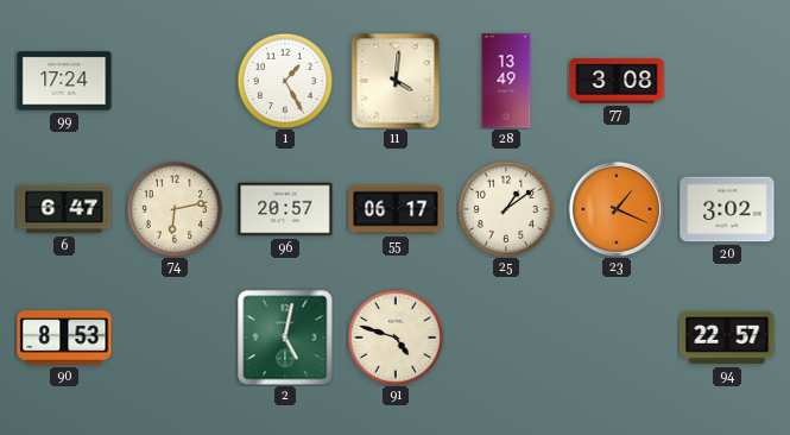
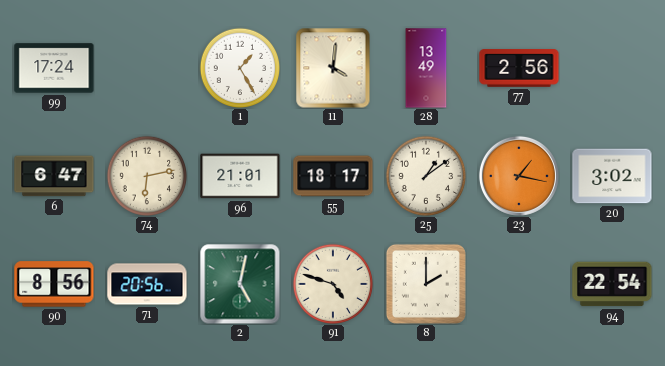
77: 3:08 -> 2:56 (519, 68)
96: 20:57 -> 21:01 (240, 176)
55: 06:17 -> 18:17 (333, 176)
23: 1:19 -> 1:17 (519, 176)
90: 8:53 -> 8:56 (54, 284)
71: none -> 20:56 (147, 284)
8: none -> 2:00 (426, 284)
94: 22:57 -> 22:54 (612, 284)
